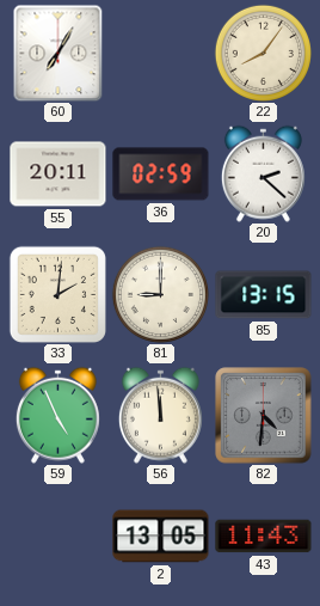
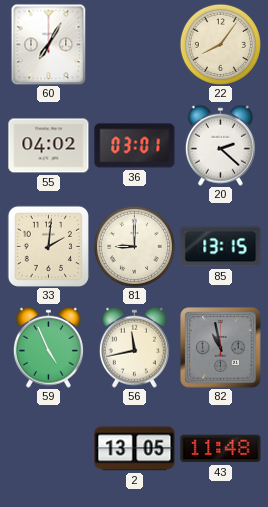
55: 20:11 -> 04:02 (49, 146)
36: 02:59 -> 03:01 (135, 146)
56: 11:59 -> 11:43 (134, 347)
82: 4:31 -> 10:58 (221, 348)
43: 11:43 -> 11:48 (221, 449)
